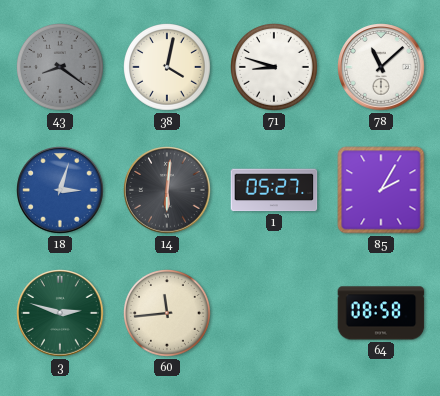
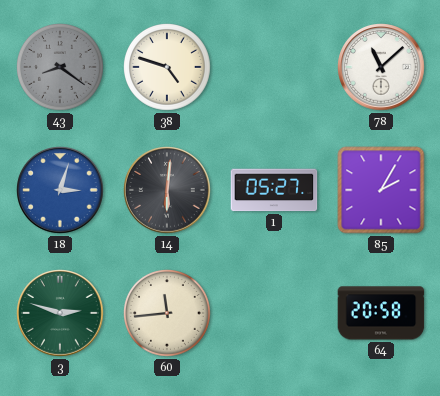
38: 4:02 -> 4:48 (168, 68)
71: 8:48 -> none (275, 68)
64: 08:58 -> 20:58 (381, 313)
